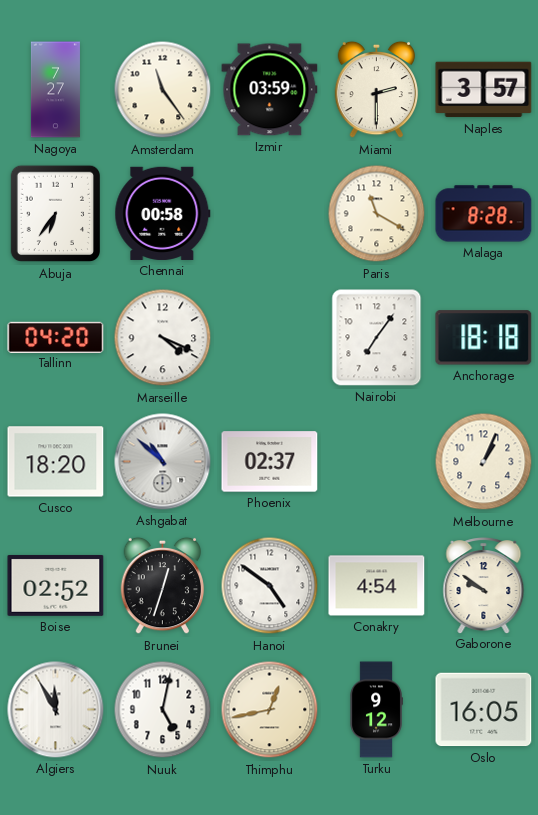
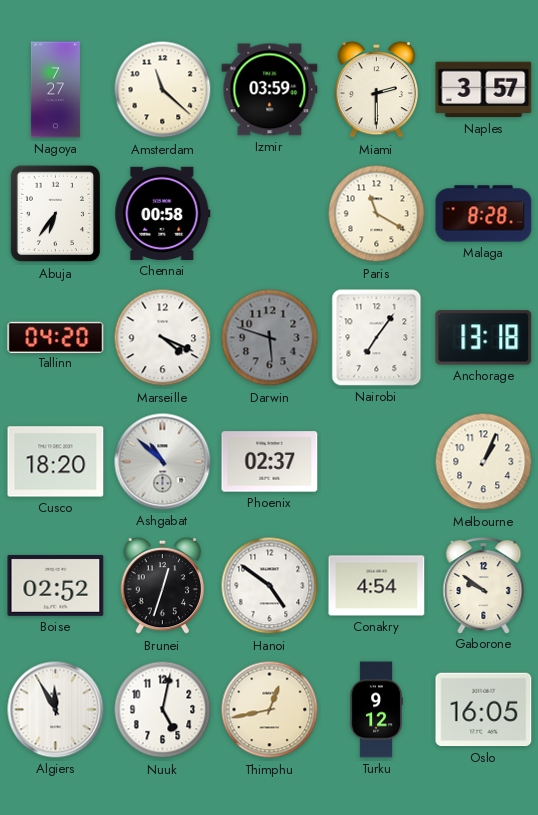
Amsterdam: 11:24 -> 11:22 (163, 90)
Darwin: none -> 5:48 (270, 338)
Anchorage: 18:18 -> 13:18 (484, 338)
